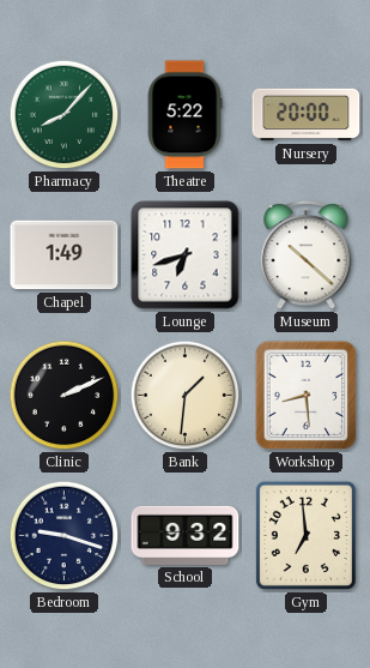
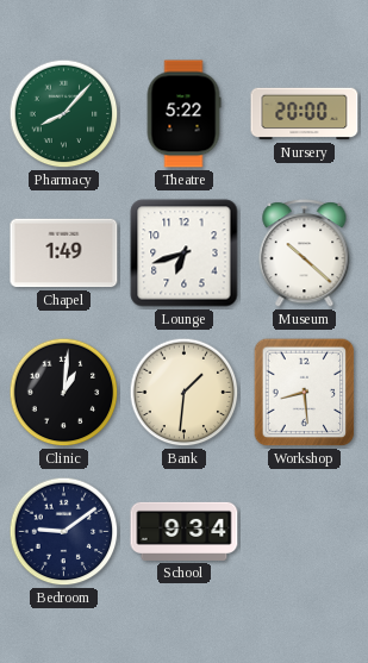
Clinic: 2:11 -> 1:01 (64, 393)
Bedroom: 9:18 -> 9:09 (64, 532)
School: 9:32 -> 9:34 (185, 531)
Gym: 6:59 -> none (305, 535)
